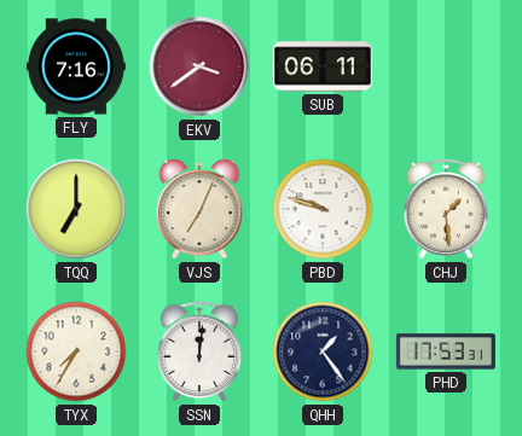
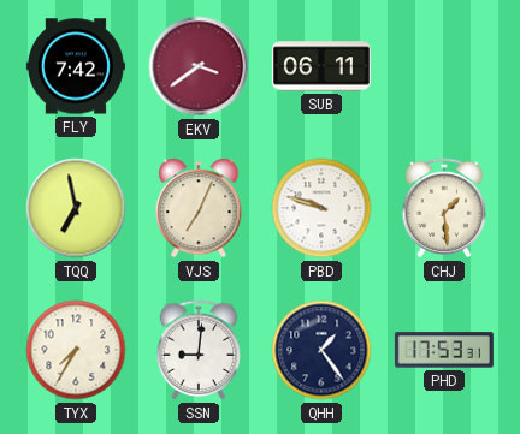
FLY: 7:16 -> 7:42 (76, 66)
TQQ: 7:00 -> 6:58 (76, 208)
SSN: 12:01 -> 9:01 (199, 350)
